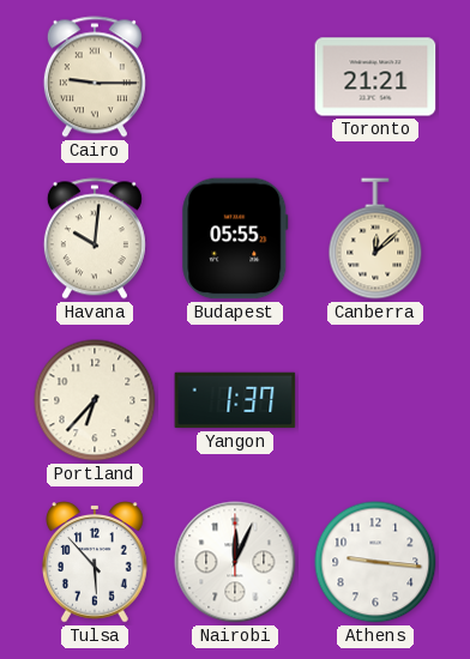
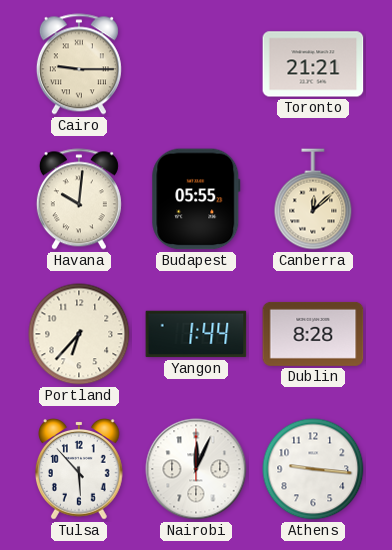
Yangon: 1:37 -> 1:44 (196, 334)
Dublin: none -> 8:28 (313, 334)
